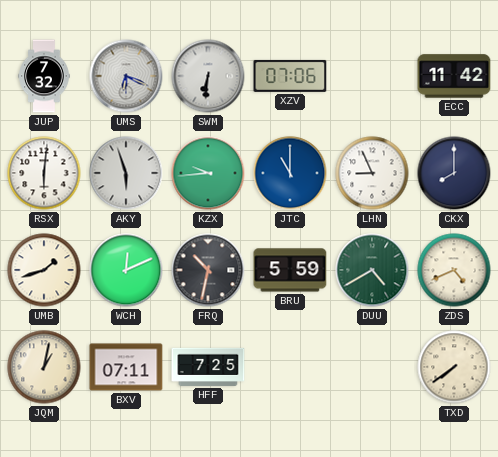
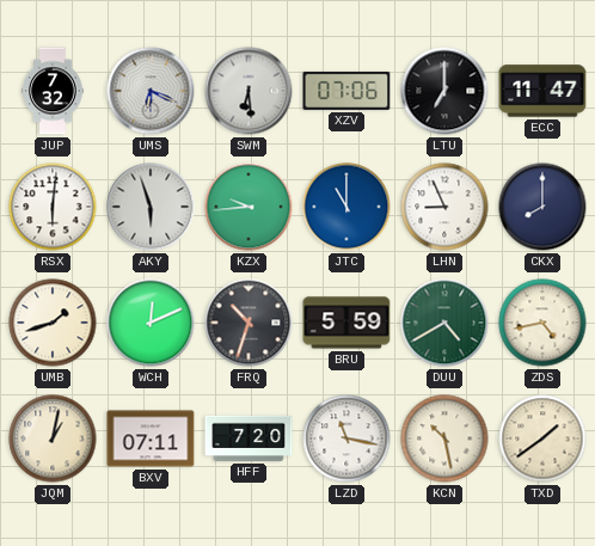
SWM: 6:31 -> 6:29 (249, 91)
LTU: none -> 7:00 (444, 91)
ECC: 11:42 -> 11:47 (542, 91)
FRQ: 10:32 -> 10:33 (249, 323)
ZDS: 4:41 -> 4:43 (542, 323)
HFF: 7:25 -> 7:20 (249, 438)
LZD: none -> 11:17 (346, 438)
KCN: none -> 10:28 (444, 438)
TXD: 7:39 -> 1:39 (542, 438)
